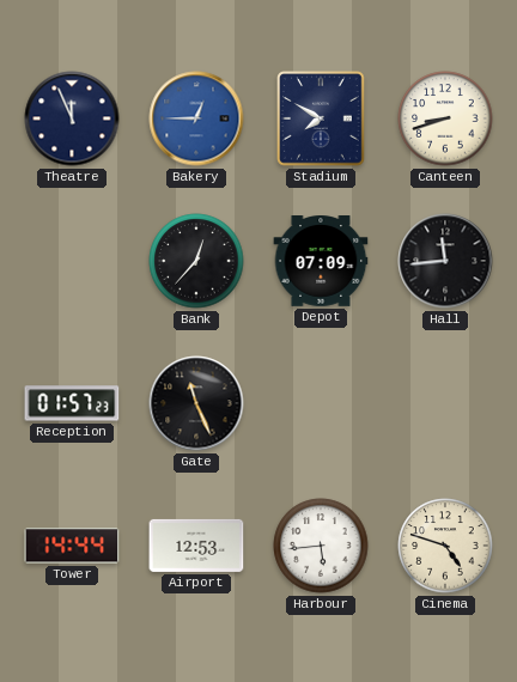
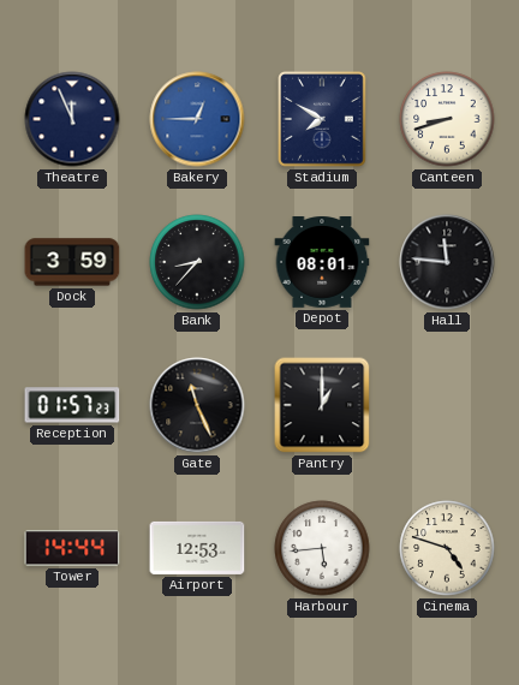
Dock: none -> 3:59 (72, 262)
Bank: 12:37 -> 8:37 (197, 262)
Depot: 07:09 -> 08:01 (322, 263)
Hall: 11:44 -> 11:46 (447, 262)
Pantry: none -> 1:00 (322, 405)
